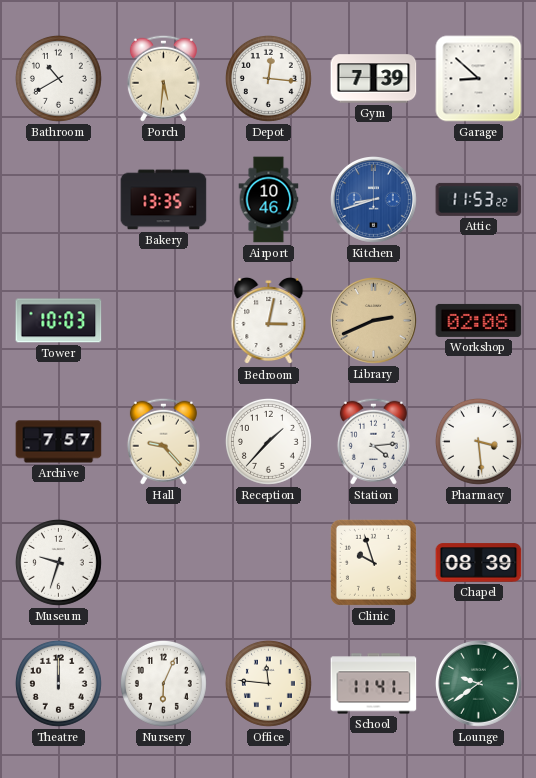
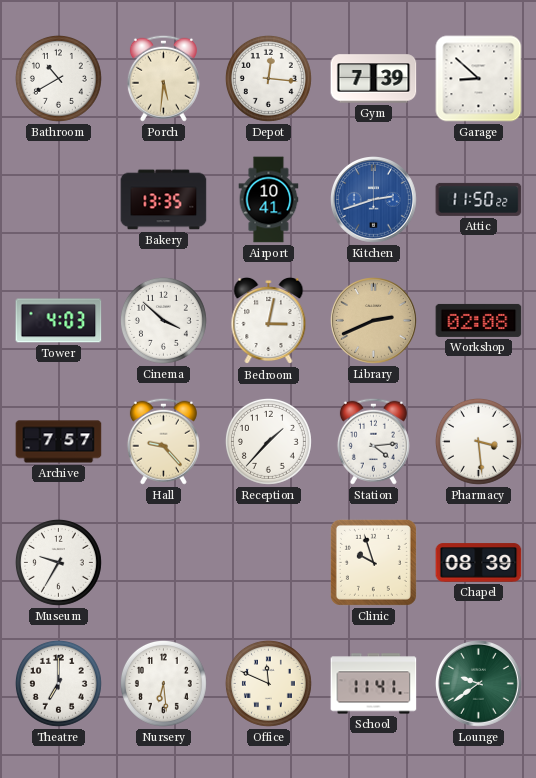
Airport: 10:46 -> 10:41 (269, 200)
Kitchen: 8:42 -> 2:42 (374, 200)
Attic: 11:53 -> 11:50 (479, 199)
Tower: 10:03 -> 4:03 (59, 321)
Cinema: none -> 3:52 (163, 320)
Museum: 9:33 -> 9:35 (58, 562)
Theatre: 12:00 -> 7:00 (58, 683)
Nursery: 6:04 -> 6:29 (163, 683)
Office: 11:46 -> 11:49 (268, 683)
